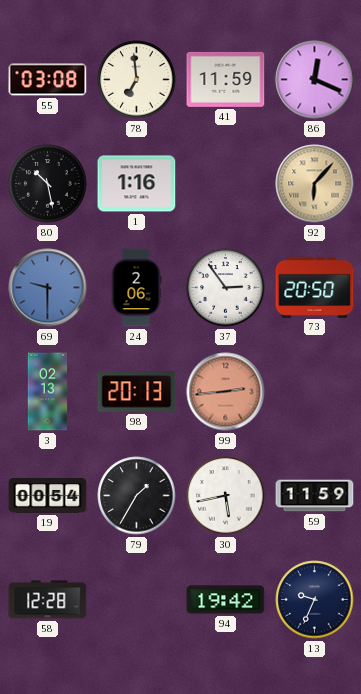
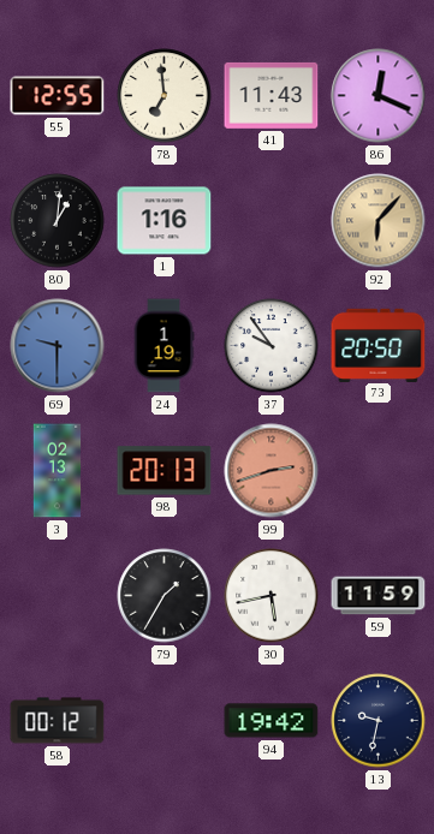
55: 03:08 -> 12:55 (58, 96)
41: 11:59 -> 11:43 (272, 95)
80: 10:28 -> 1:01 (58, 221)
24: 2:06 -> 1:19 (164, 346)
37: 2:54 -> 9:54 (272, 346)
99: 2:44 -> 2:42 (272, 471)
19: 00:54 -> none (48, 496)
58: 12:28 -> 00:12 (58, 721)
13: 9:34 -> 9:32 (379, 721)
